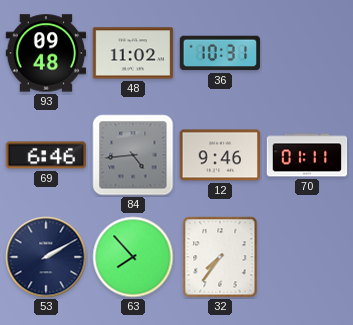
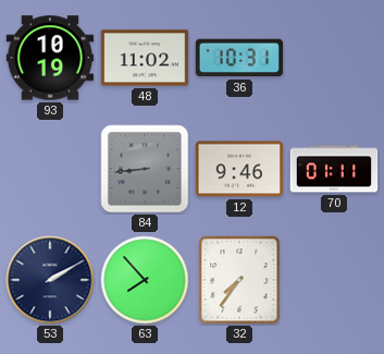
93: 09:48 -> 10:19 (50, 58)
69: 6:46 -> none (46, 155)
84: 4:44 -> 8:44 (145, 169)
